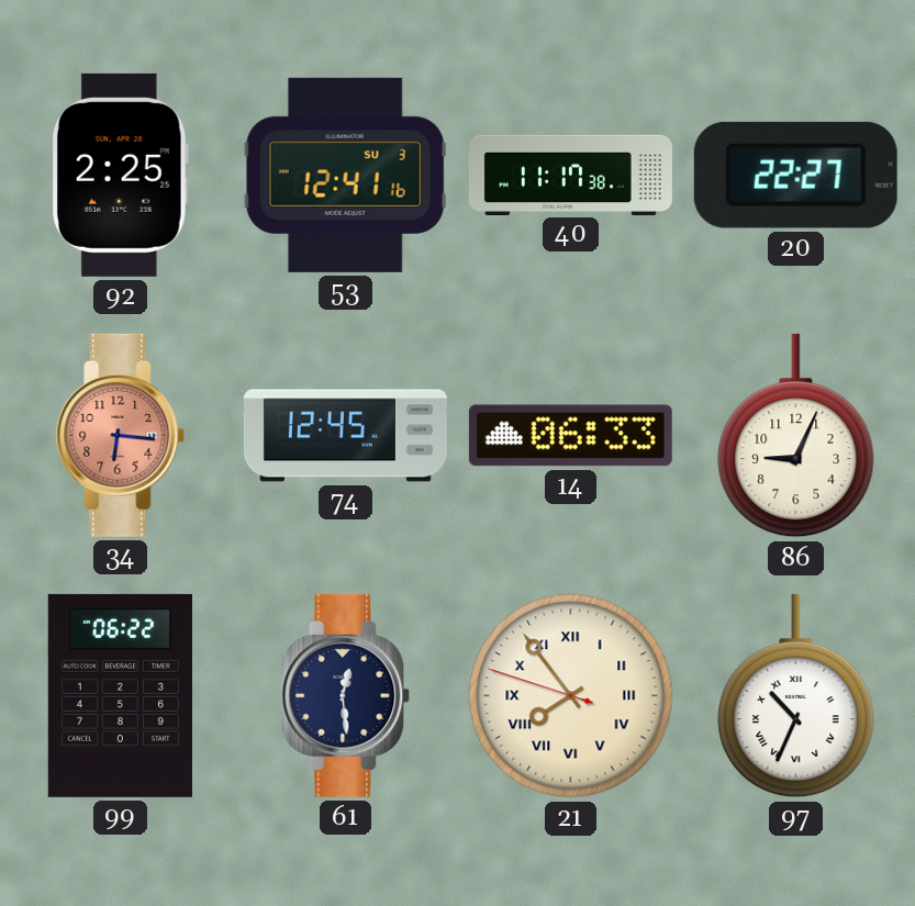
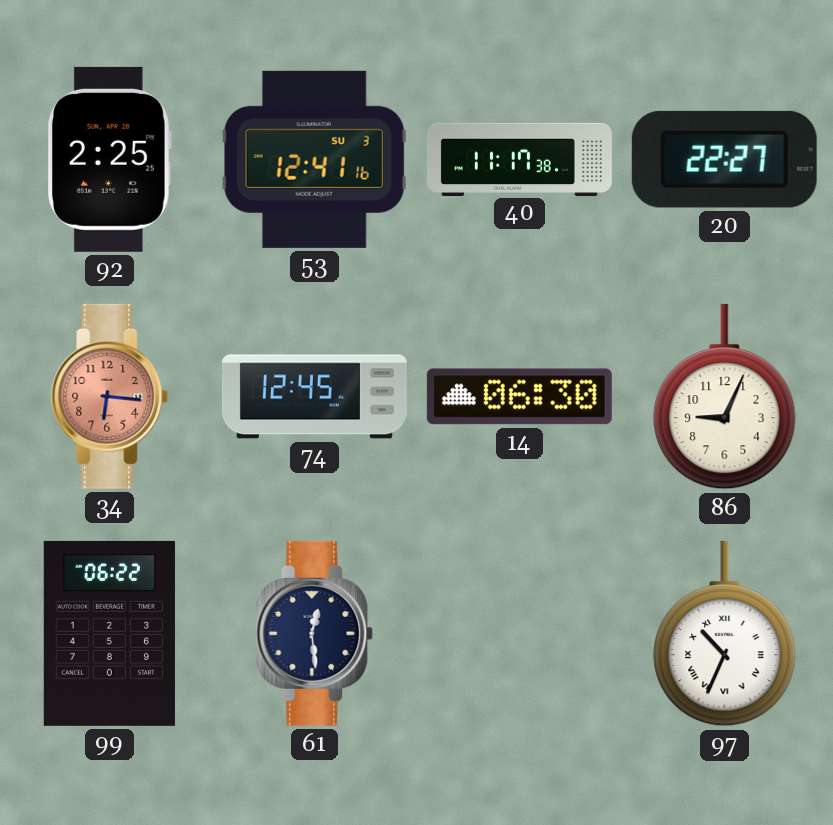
14: 06:33 -> 06:30 (519, 397)
21: 7:53 -> none (571, 696)
